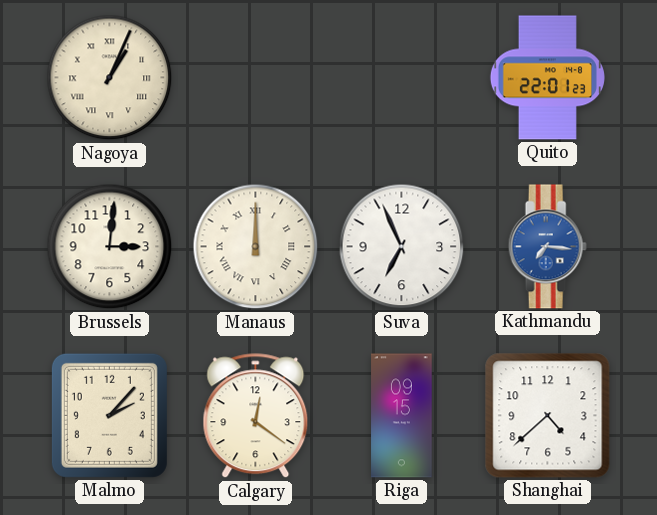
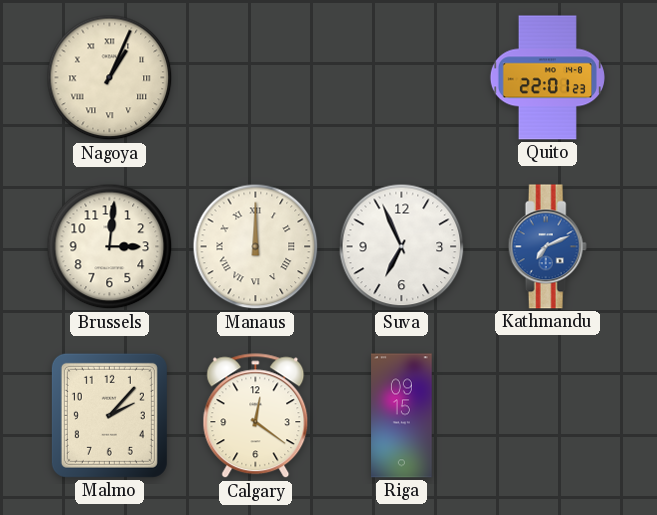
Kathmandu: 7:16 -> 7:11 (547, 247)
Shanghai: 4:38 -> none (548, 416)
